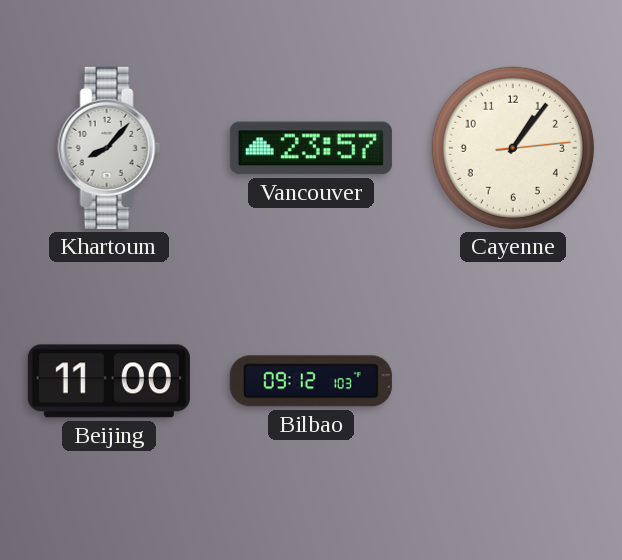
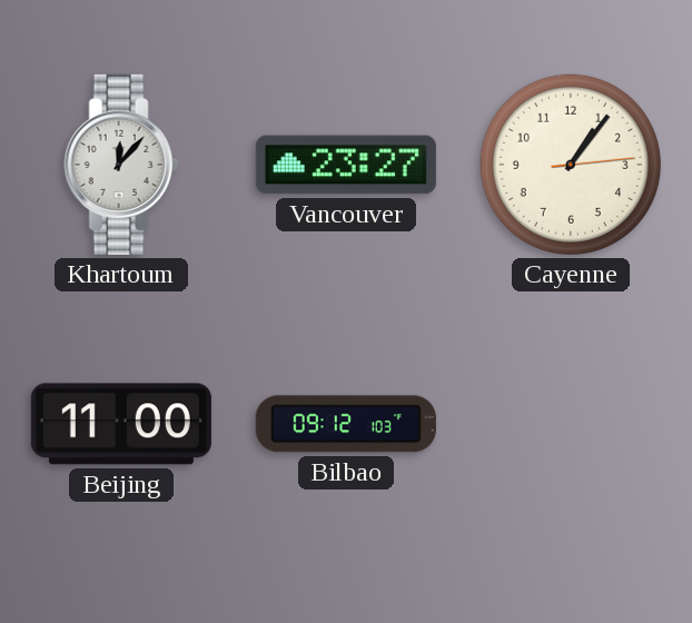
Khartoum: 8:07 -> 12:07 (121, 165)
Vancouver: 23:57 -> 23:27 (346, 165)
